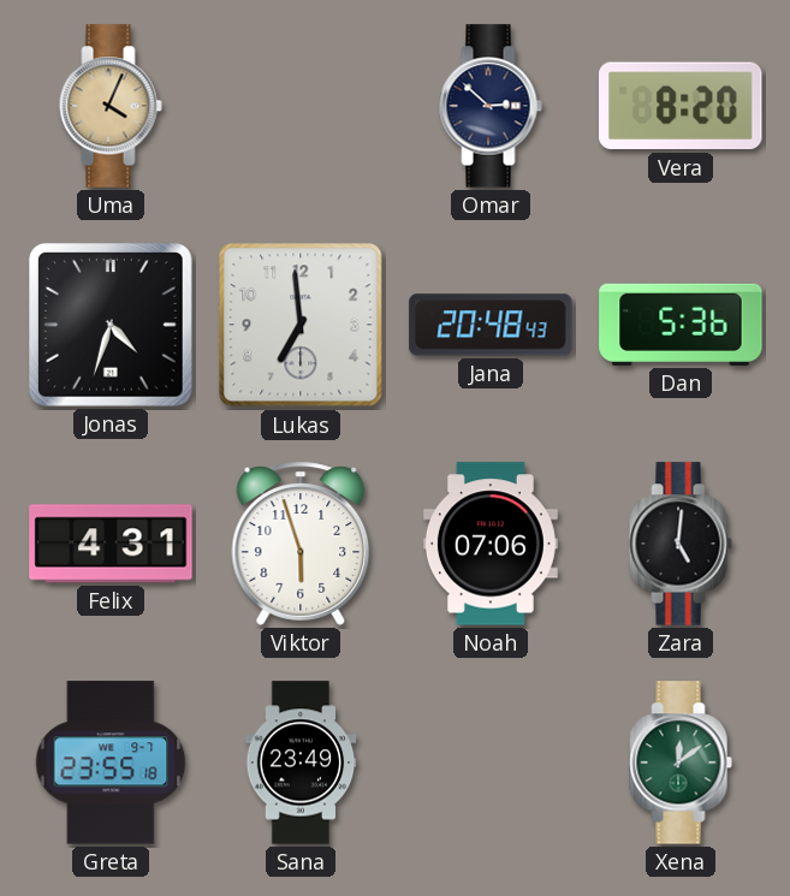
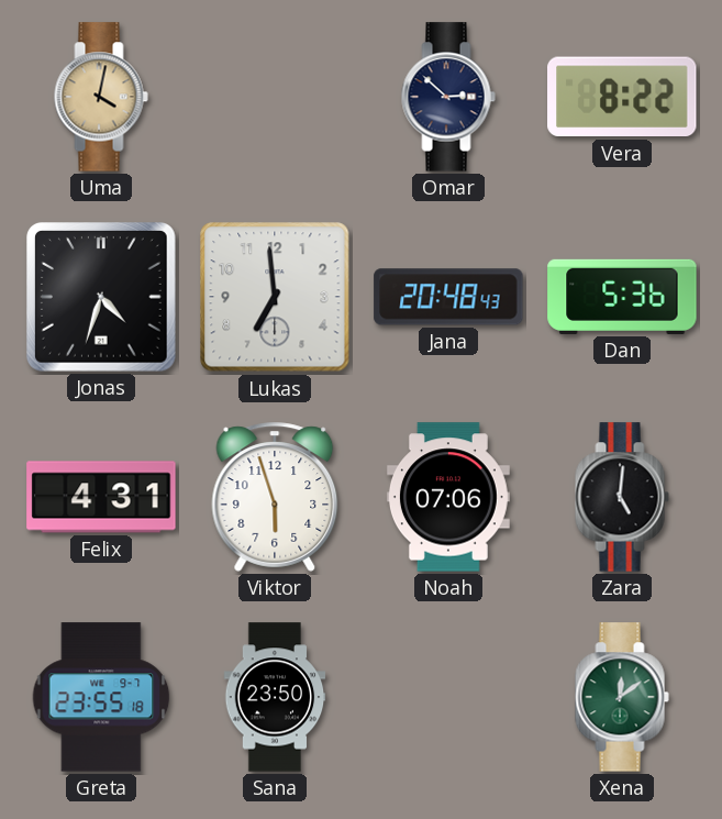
Uma: 4:04 -> 4:02 (101, 97)
Vera: 8:20 -> 8:22 (623, 97)
Sana: 23:49 -> 23:50 (275, 697)
